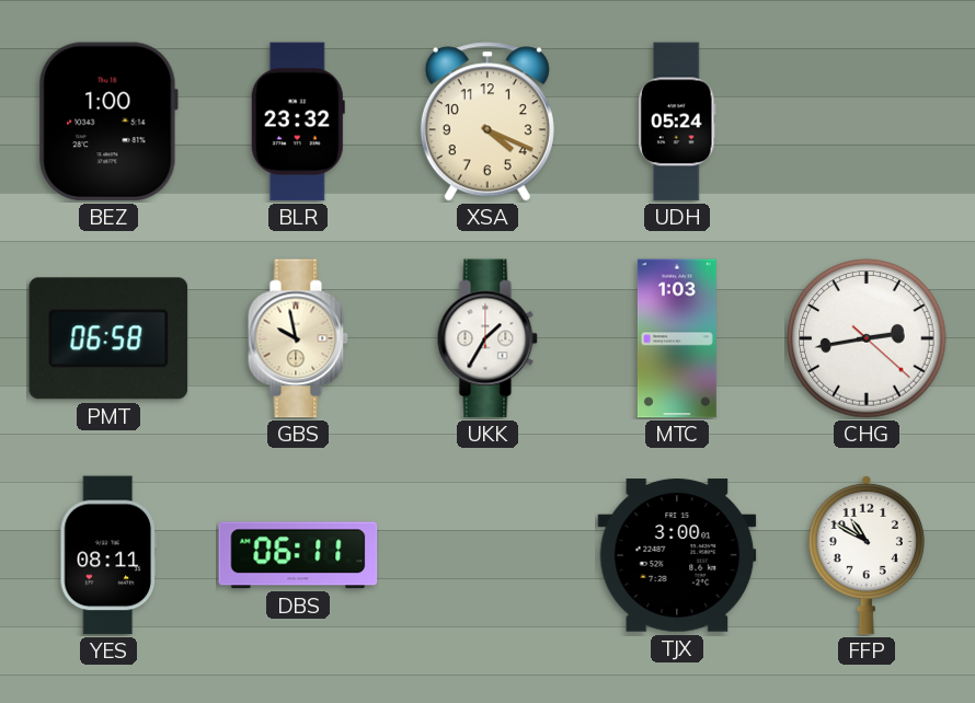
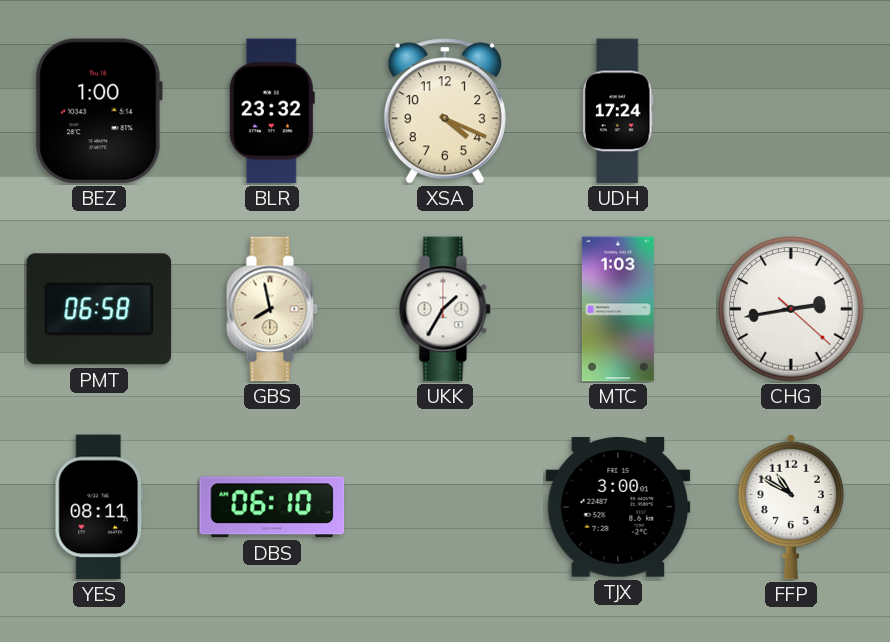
UDH: 05:24 -> 17:24 (619, 111)
GBS: 9:58 -> 7:58 (272, 309)
DBS: 06:11 -> 06:10 (272, 507)
